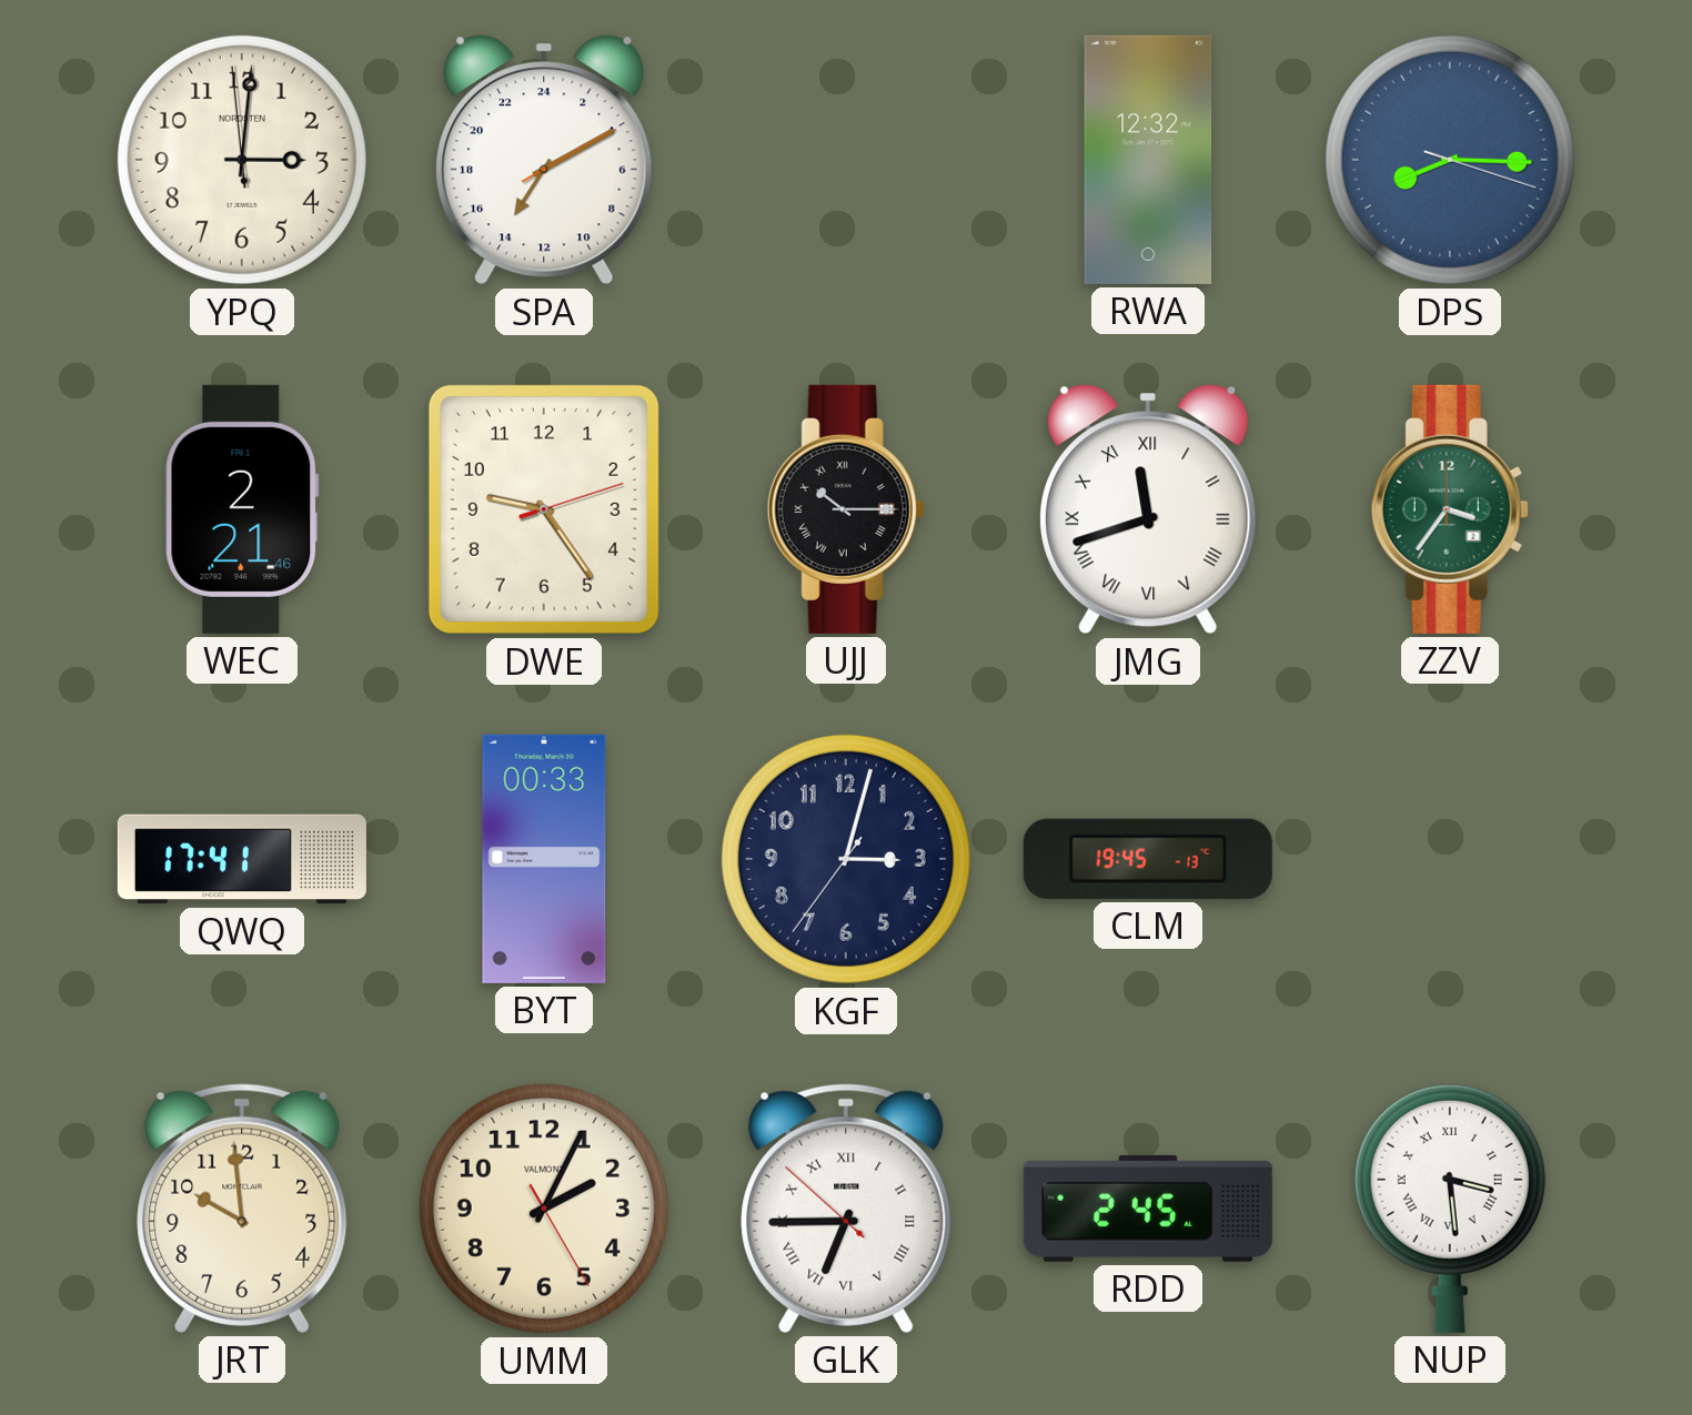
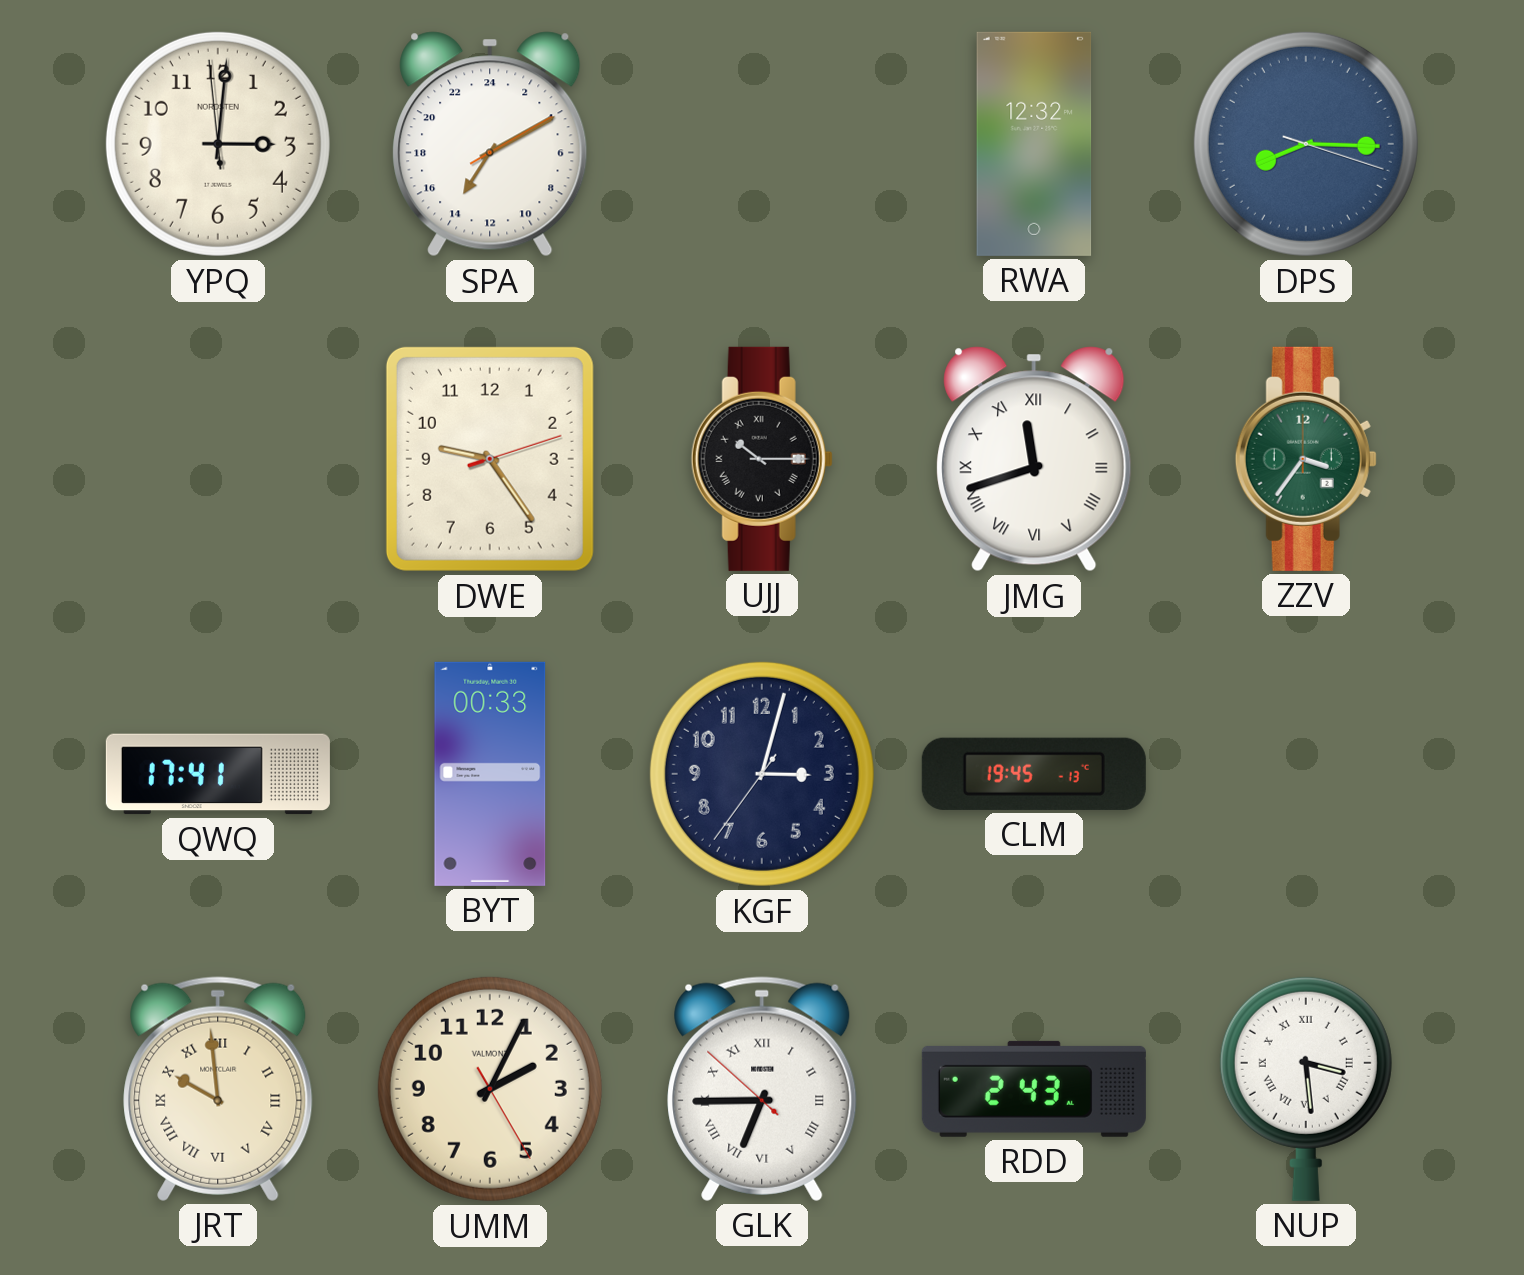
WEC: 2:21 -> none (242, 509)
JRT numerals: Arabic -> Roman (218, 1089)
RDD: 2:45 -> 2:43 (1034, 1089)
